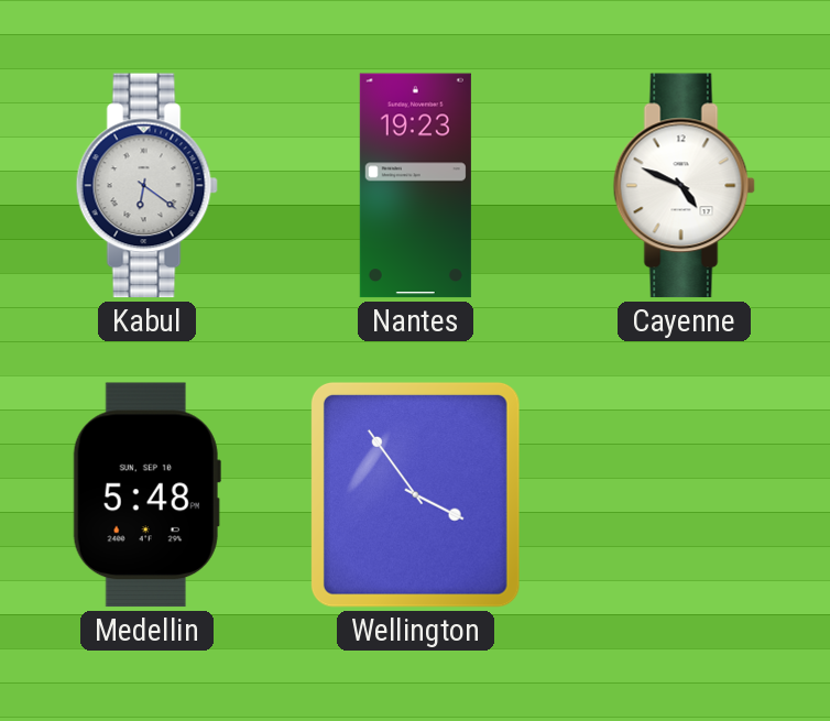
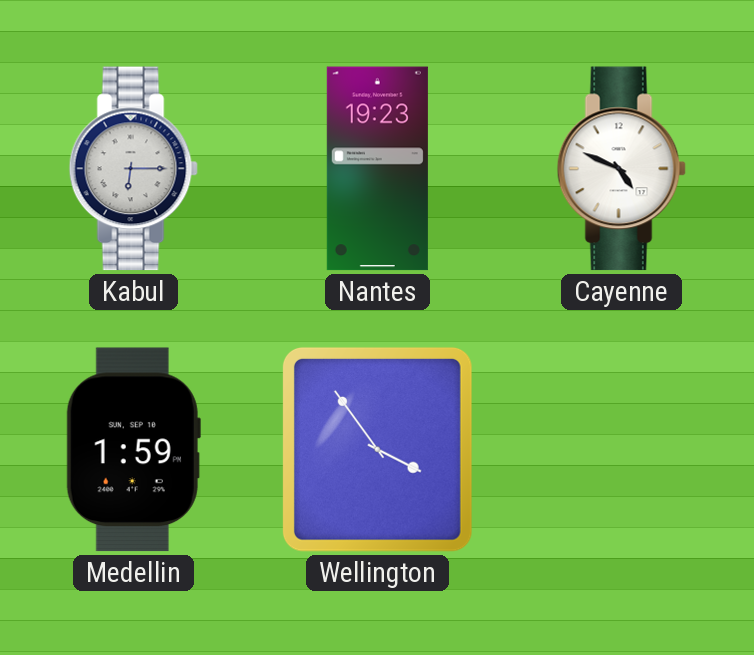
Kabul: 6:21 -> 6:15 (133, 169)
Medellin: 5:48 -> 1:59 (133, 450)
